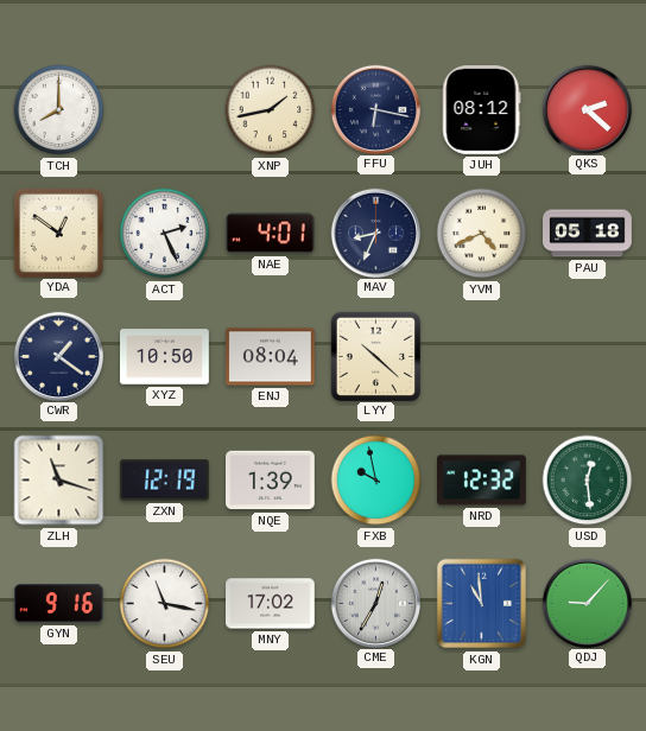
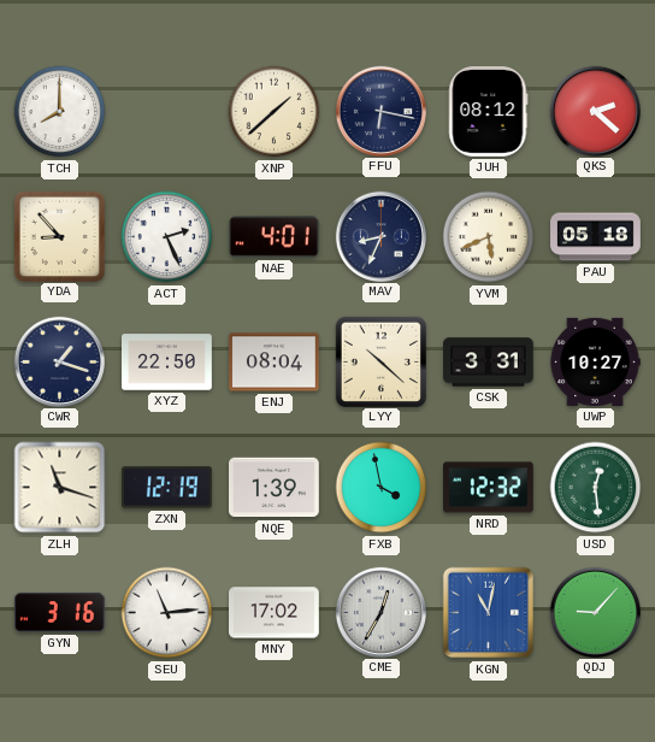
XNP: 1:43 -> 1:38 (275, 112)
YDA: 12:51 -> 8:53 (59, 236)
YVM: 4:41 -> 5:41 (489, 237)
CWR: 1:21 -> 1:18 (59, 361)
XYZ: 10:50 -> 22:50 (167, 363)
CSK: none -> 3:31 (489, 363)
UWP: none -> 10:27 (595, 361)
FXB: 9:58 -> 3:58 (382, 488)
GYN: 9:16 -> 3:16 (59, 613)
SEU: 11:17 -> 11:14 (167, 613)
KGN: 10:59 -> 11:02 (489, 613)
